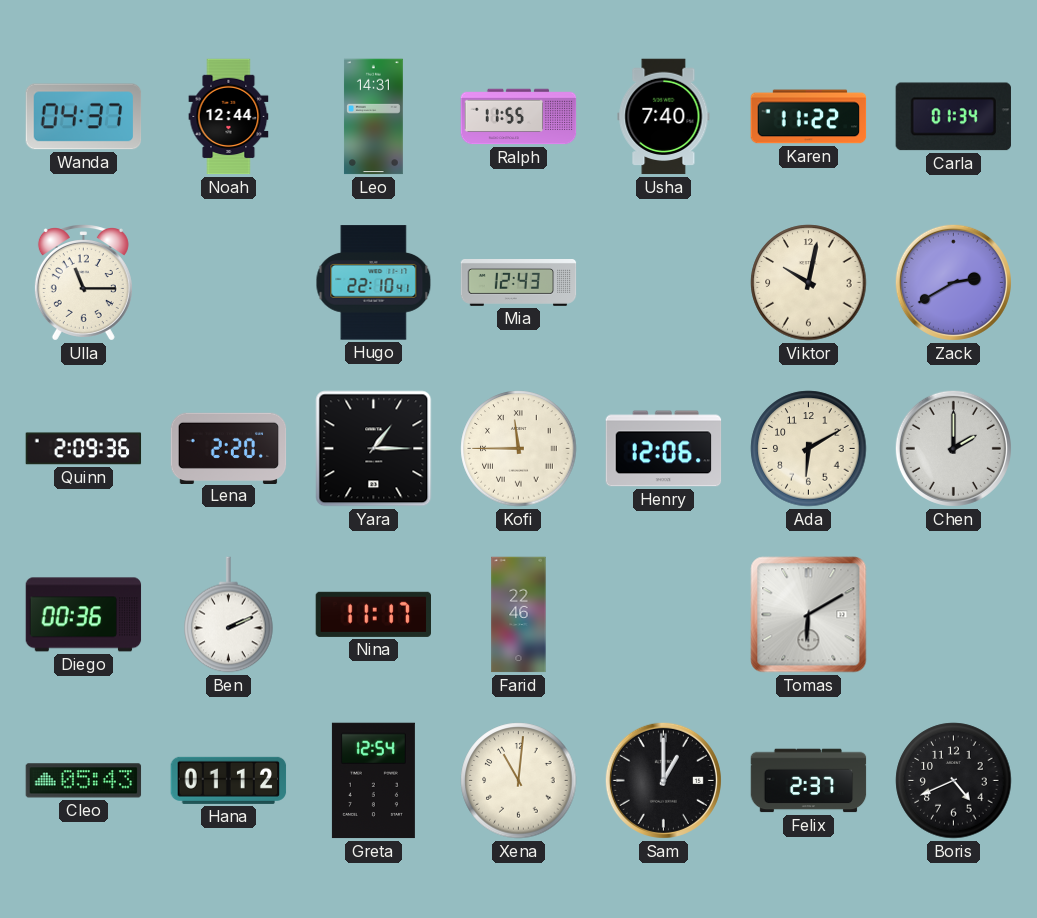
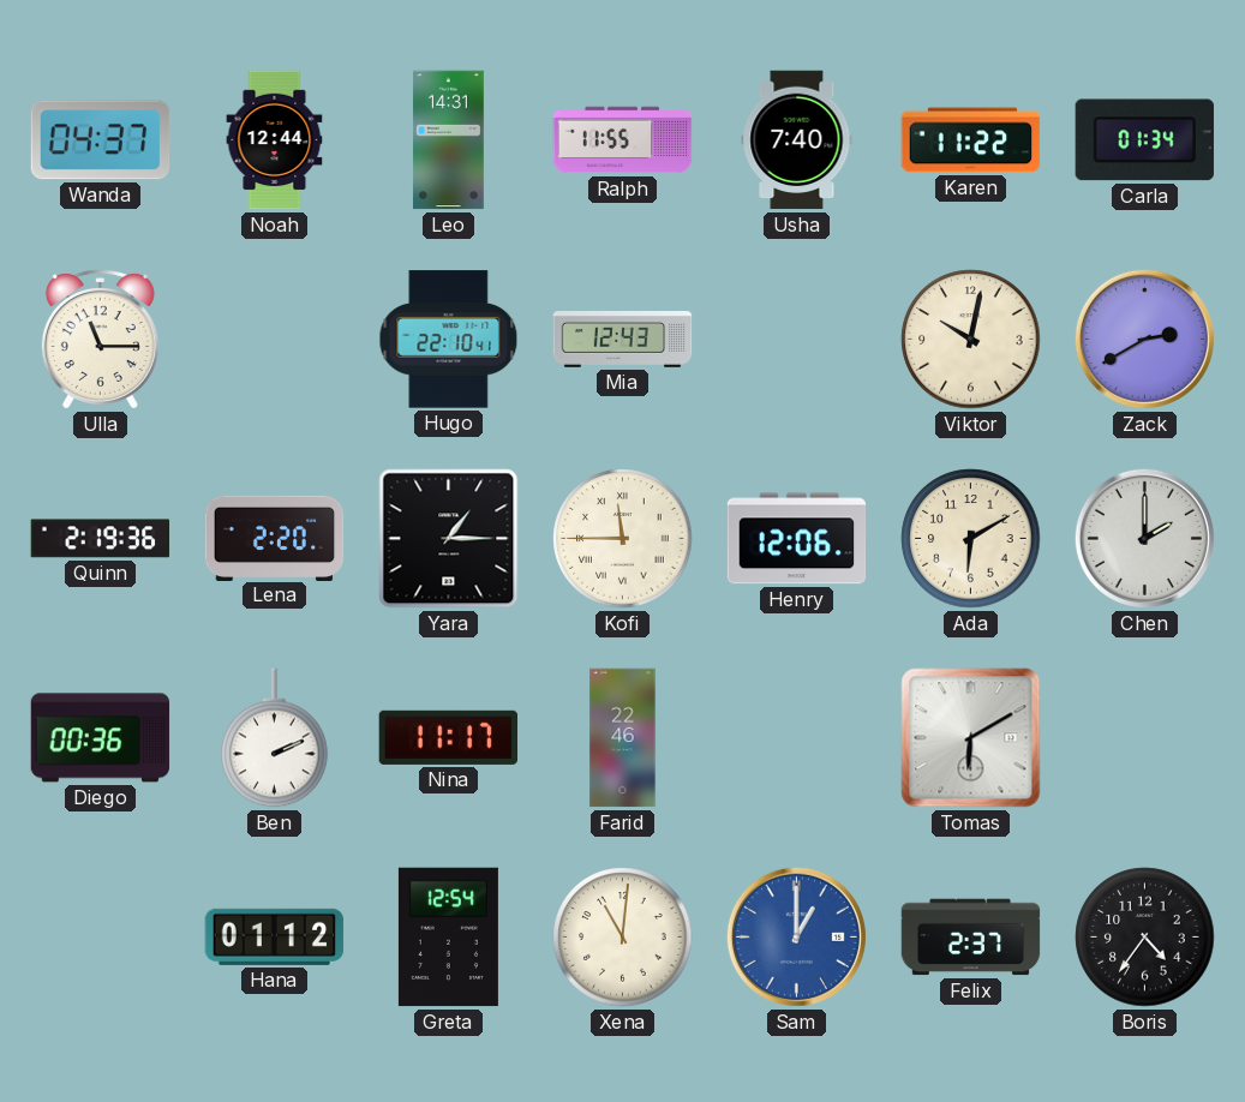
Quinn: 2:09 -> 2:19 (101, 539)
Cleo: 05:43 -> none (84, 781)
Sam dial: black -> blue (796, 936)
Boris: 4:41 -> 4:36 (1145, 938)
